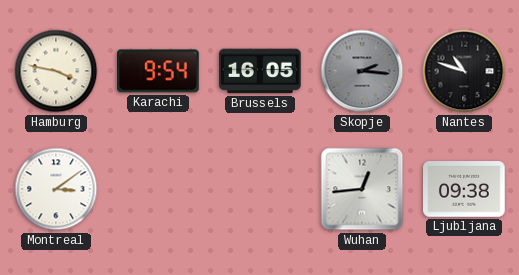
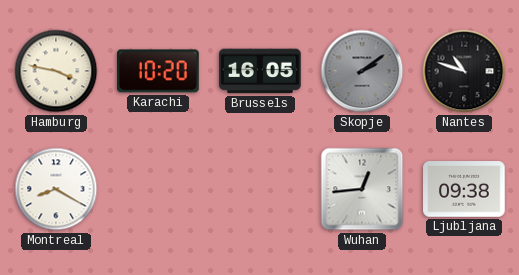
Karachi: 9:54 -> 10:20 (159, 71)
Skopje: 2:16 -> 2:09 (362, 71)
Montreal: 3:09 -> 8:20 (56, 189)
